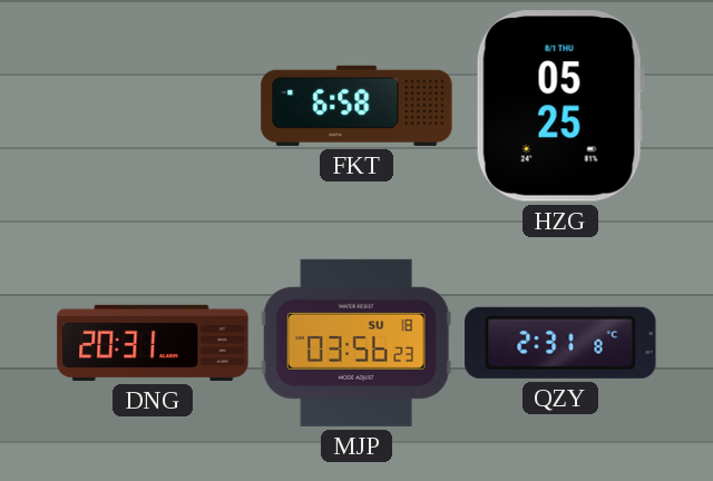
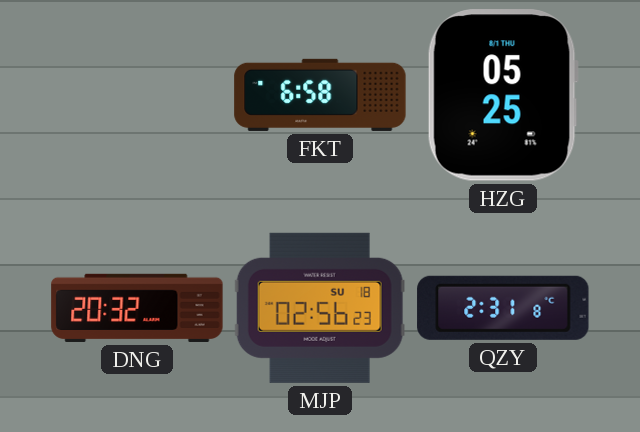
DNG: 20:31 -> 20:32 (137, 308)
MJP: 03:56 -> 02:56 (320, 308)
